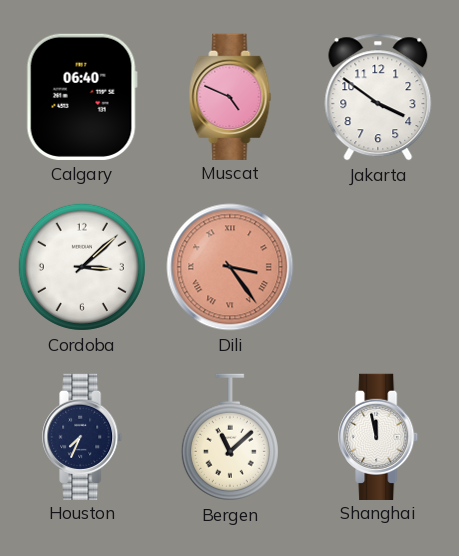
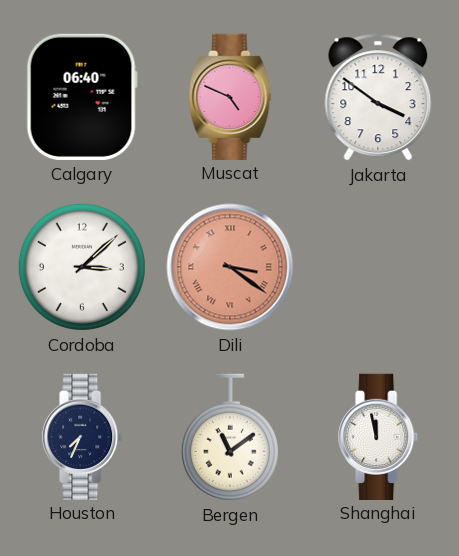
Dili: 3:24 -> 3:21 (230, 267)
Bergen: 11:08 -> 11:09 (230, 437)
